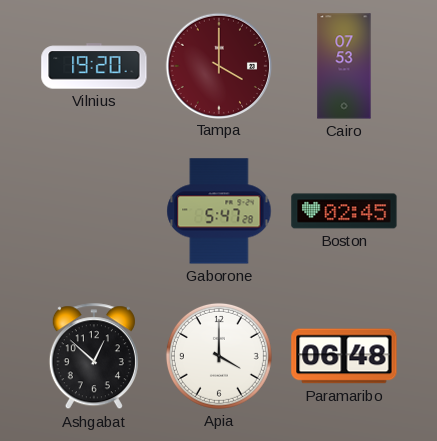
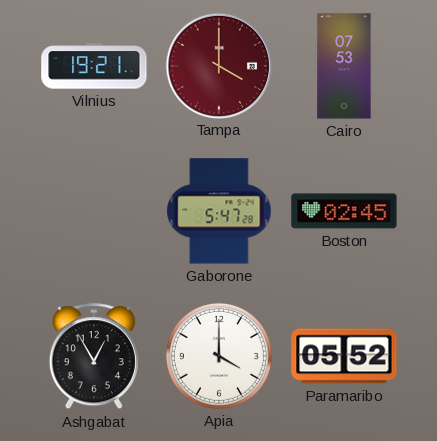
Vilnius: 19:20 -> 19:21 (94, 66)
Ashgabat: 12:52 -> 12:55 (94, 357)
Paramaribo: 06:48 -> 05:52 (344, 356)
